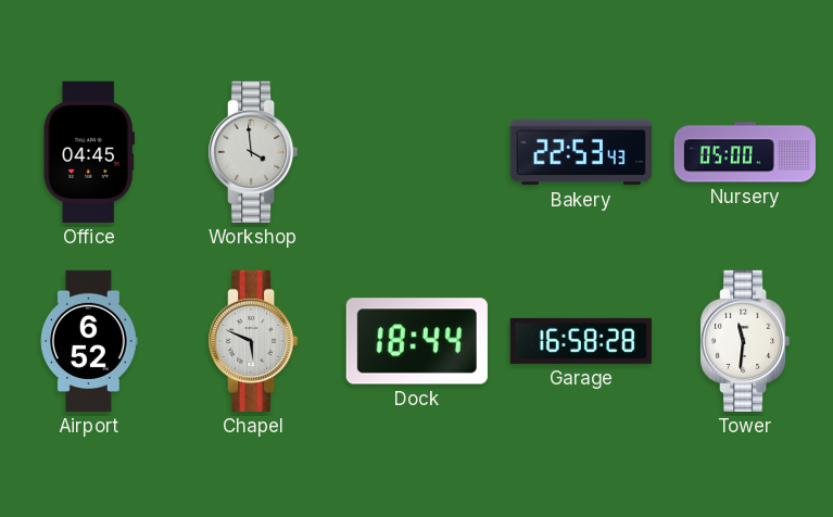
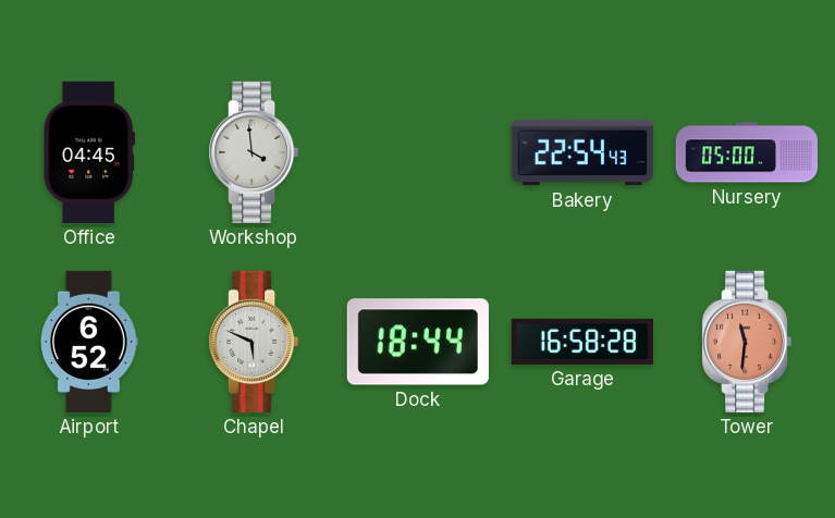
Bakery: 22:53 -> 22:54 (582, 152)
Tower dial: white -> salmon (747, 342)
